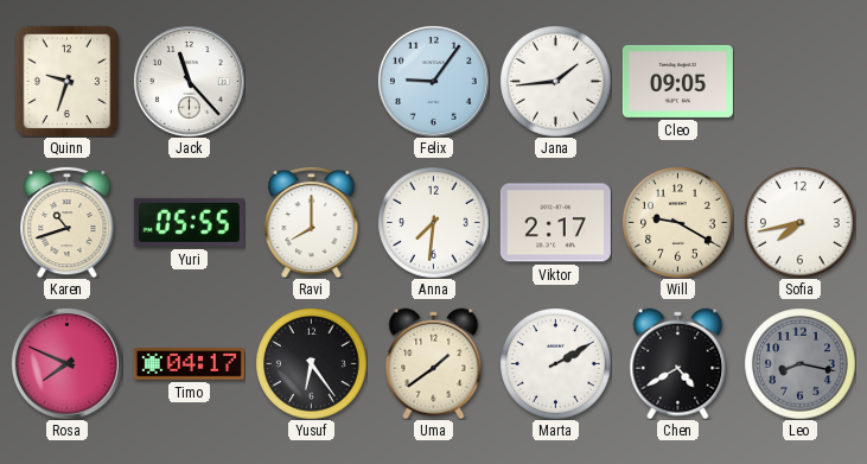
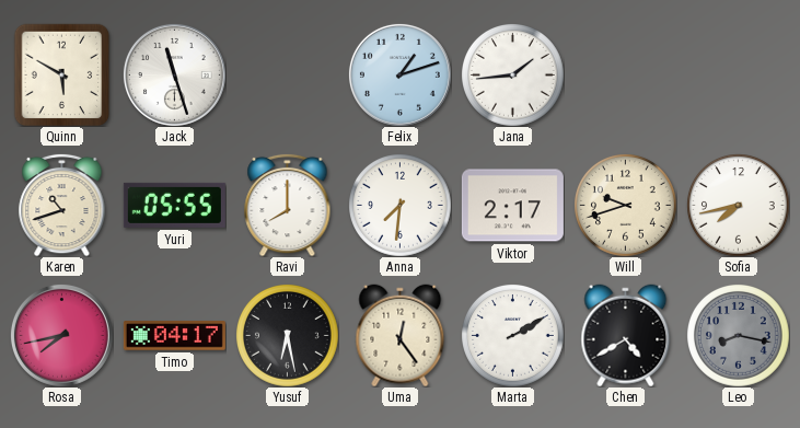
Quinn: 9:33 -> 5:50 (62, 74)
Jack: 11:23 -> 11:27 (174, 74)
Felix: 9:06 -> 1:12 (399, 74)
Cleo: 09:05 -> none (677, 81)
Will: 9:20 -> 9:42 (626, 206)
Rosa: 7:49 -> 7:43 (61, 335)
Yusuf: 6:24 -> 6:28 (288, 336)
Uma: 1:39 -> 12:24 (401, 335)
